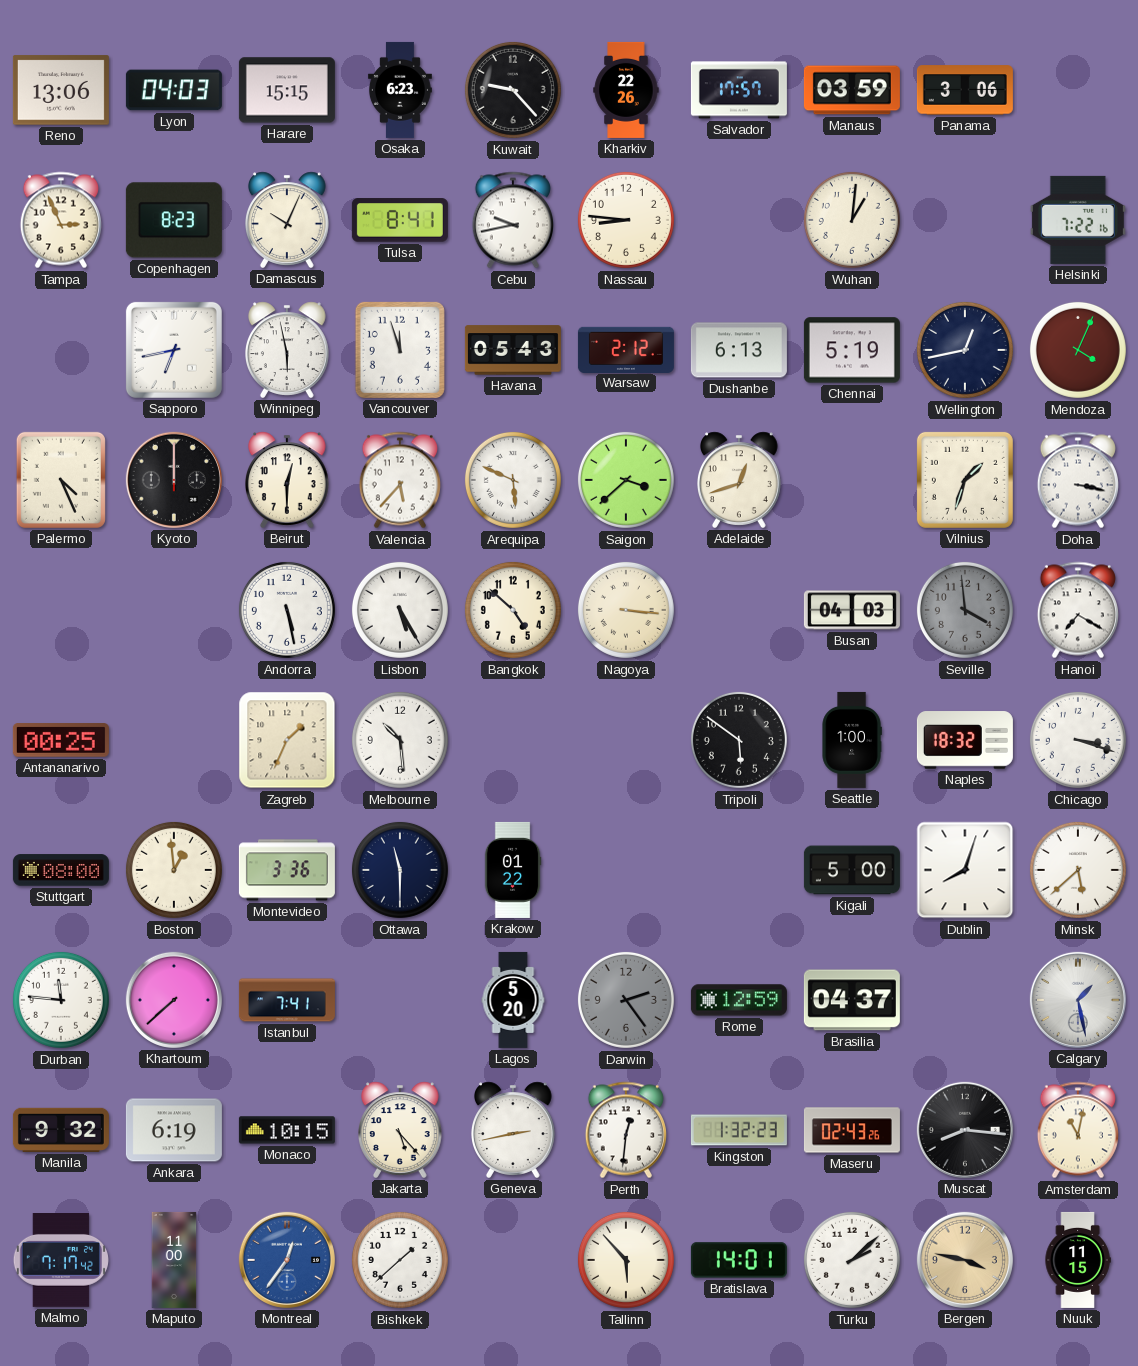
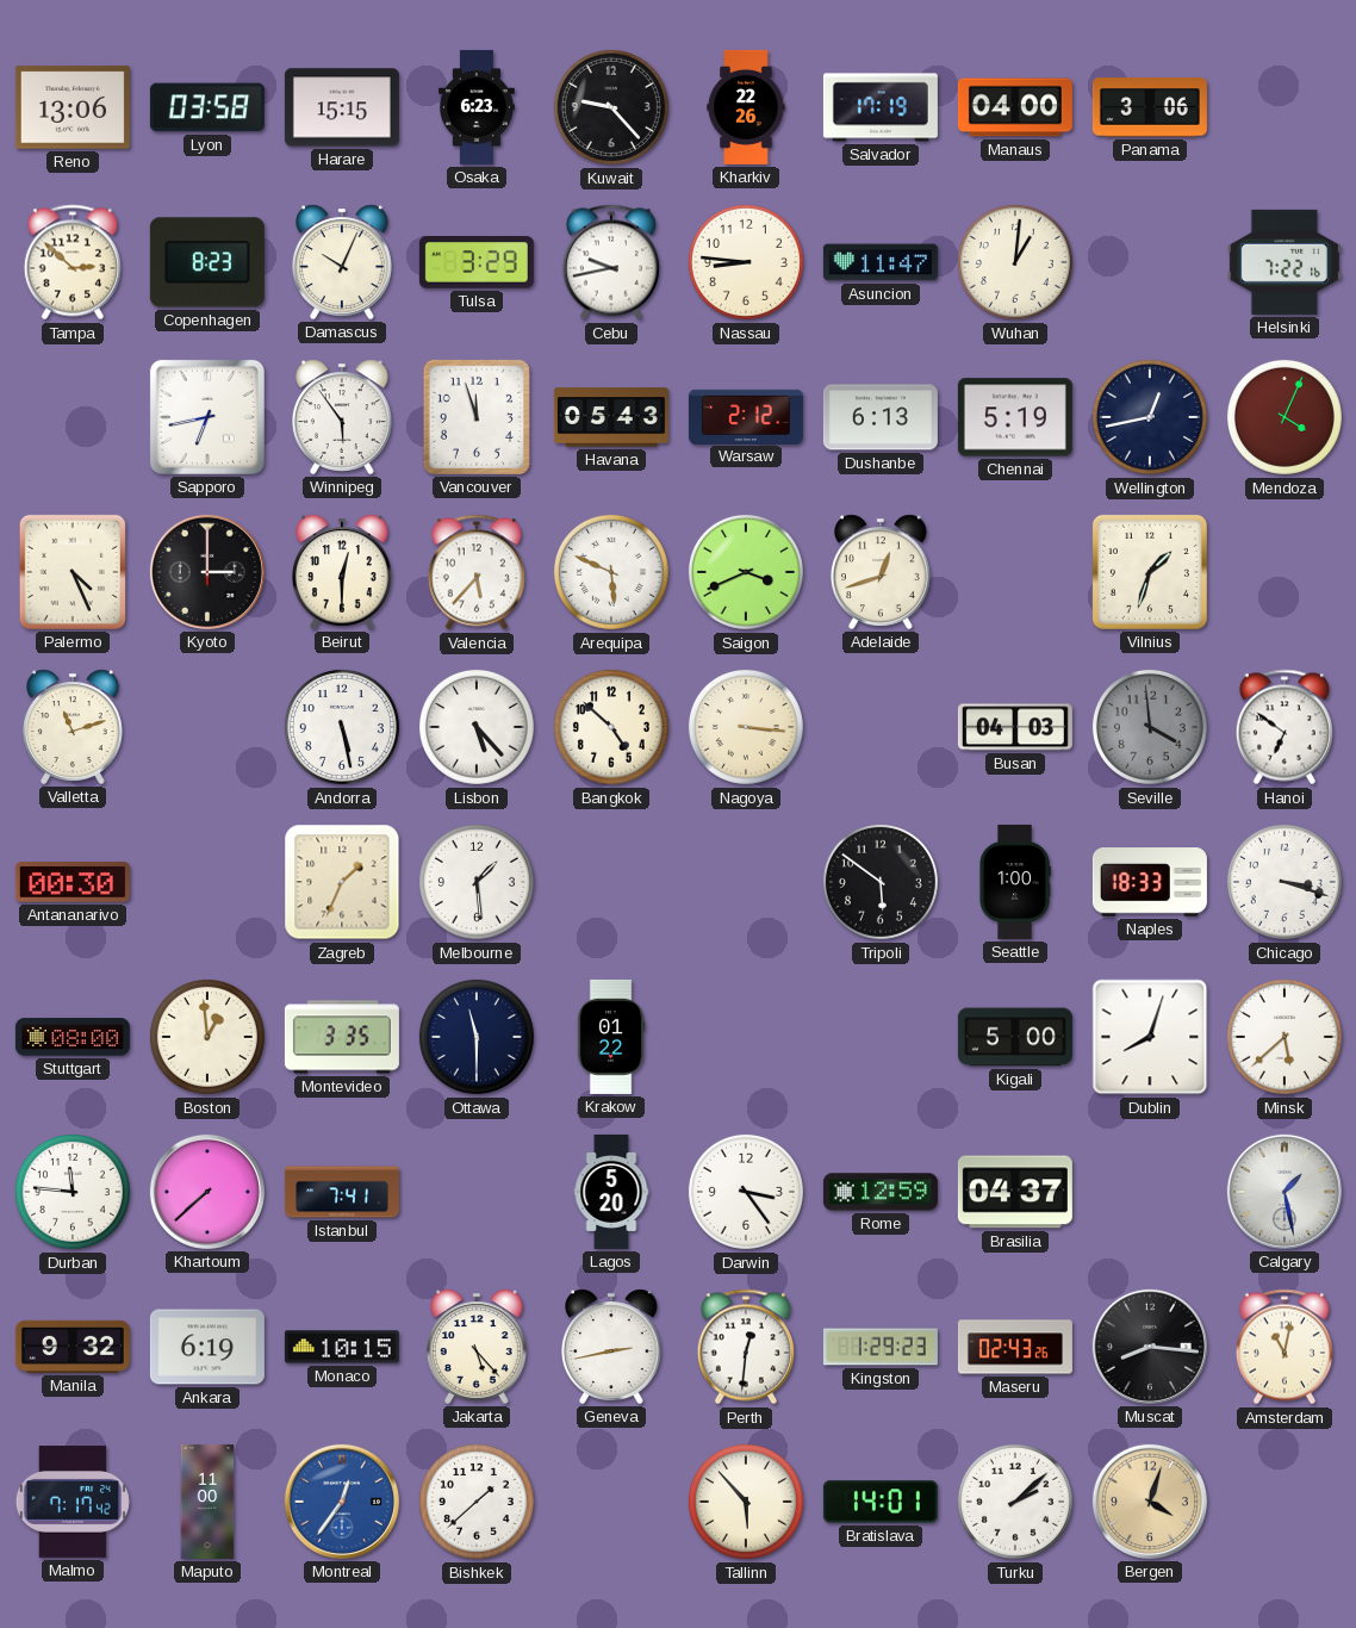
Lyon: 04:03 -> 03:58 (207, 107)
Salvador: 17:57 -> 17:19 (881, 107)
Manaus: 03:59 -> 04:00 (1015, 107)
Tampa: 2:56 -> 2:52 (73, 262)
Tulsa: 8:41 -> 3:29 (477, 262)
Asuncion: none -> 11:47 (881, 262)
Winnipeg: 5:58 -> 5:54 (343, 417)
Kyoto: 12:00 -> 3:00 (207, 572)
Saigon: 3:38 -> 3:41 (746, 572)
Doha: 3:17 -> none (1078, 480)
Valletta: none -> 11:12 (74, 727)
Lisbon: 5:25 -> 5:23 (477, 727)
Hanoi: 7:20 -> 6:51 (1285, 727)
Antananarivo: 00:25 -> 00:30 (73, 882)
Melbourne: 10:29 -> 1:29 (477, 882)
Naples: 18:32 -> 18:33 (1150, 882)
Montevideo: 3:36 -> 3:35 (342, 1037)
Darwin: 2:24 -> 3:24 (746, 1192)
Darwin dial: grey -> white (746, 1192)
Kingston: 1:32 -> 1:29 (881, 1347)
Bergen: 3:47 -> 4:03 (1150, 1502)
Nuuk: 11:15 -> none (1078, 1260)
